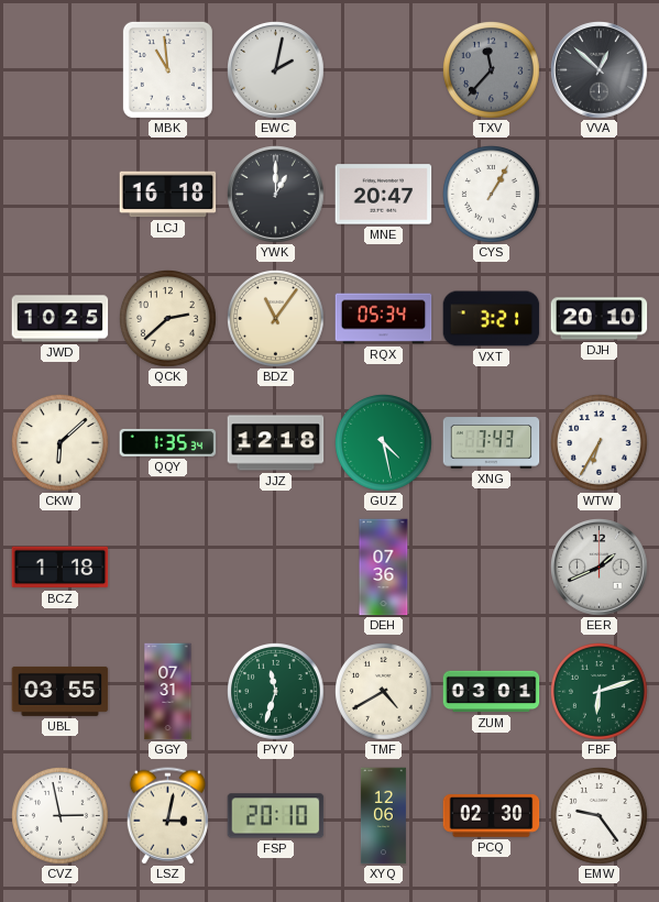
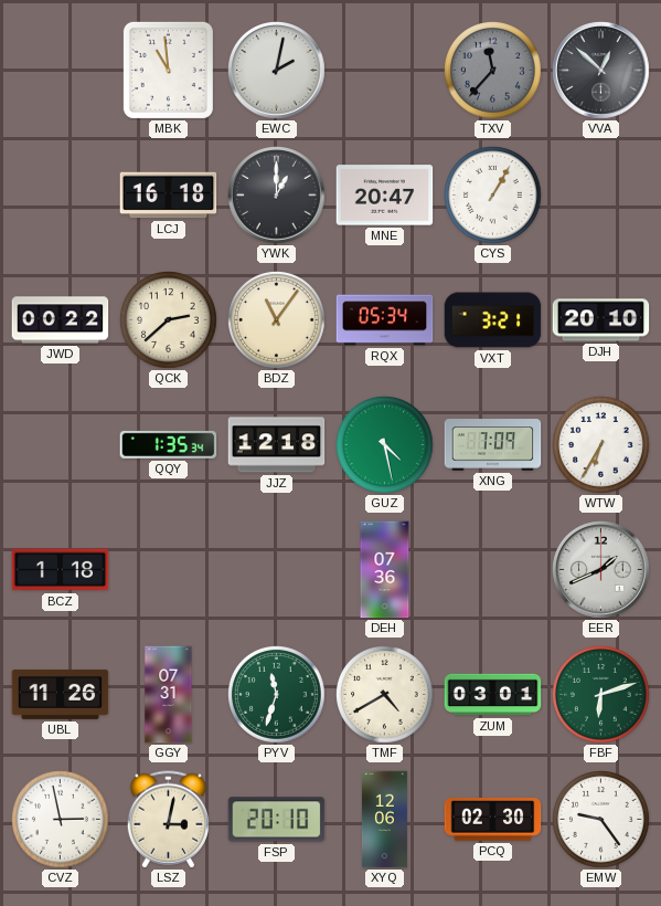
JWD: 10:25 -> 00:22 (61, 320)
CKW: 6:08 -> none (61, 443)
XNG: 7:43 -> 7:09 (493, 445)
UBL: 03:55 -> 11:26 (61, 694)
